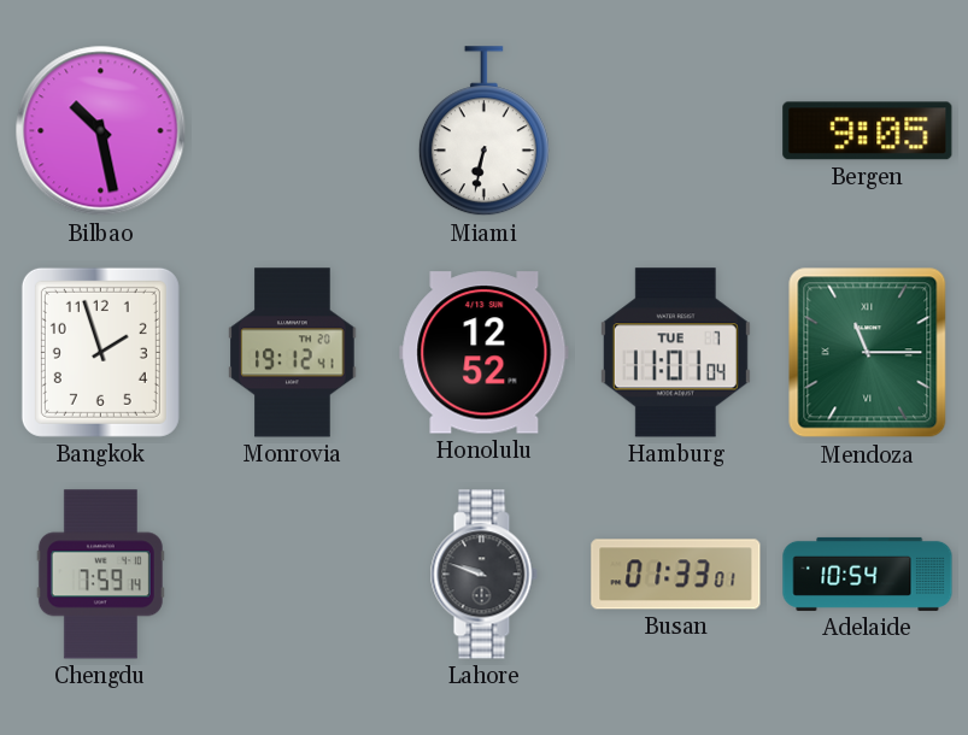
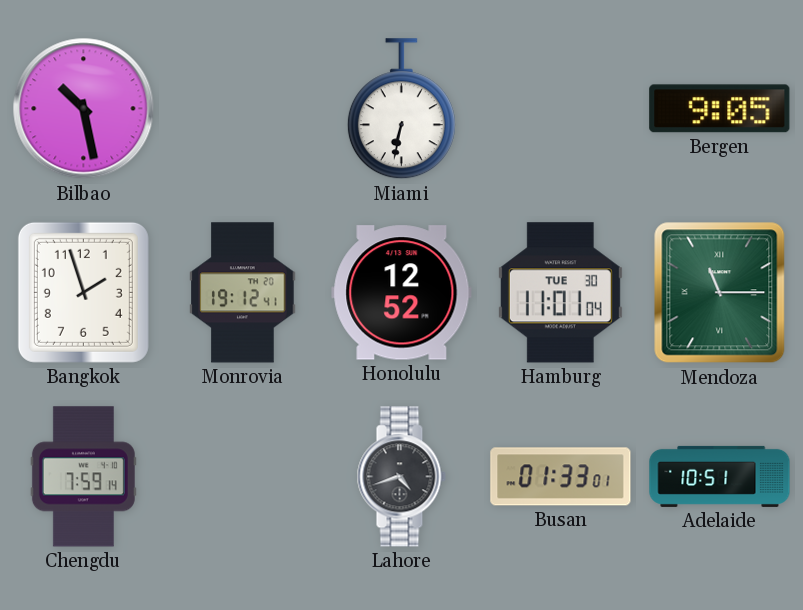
Hamburg date: TUE 7 -> TUE 30 (560, 293)
Lahore: 9:48 -> 4:42 (401, 477)
Adelaide: 10:54 -> 10:51 (720, 476)
